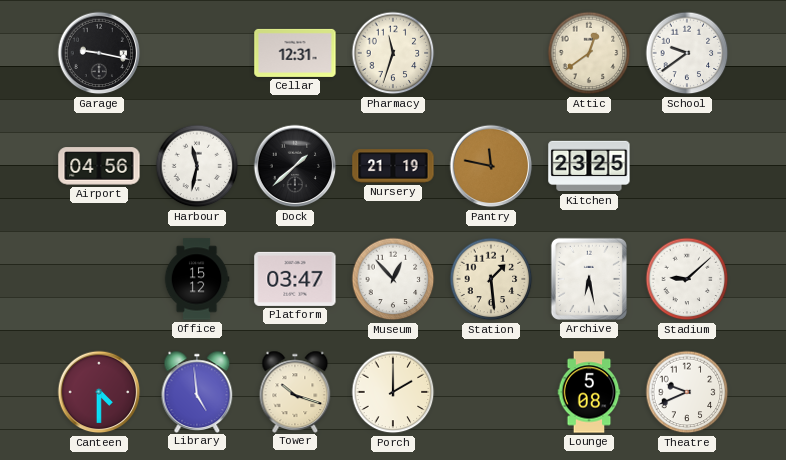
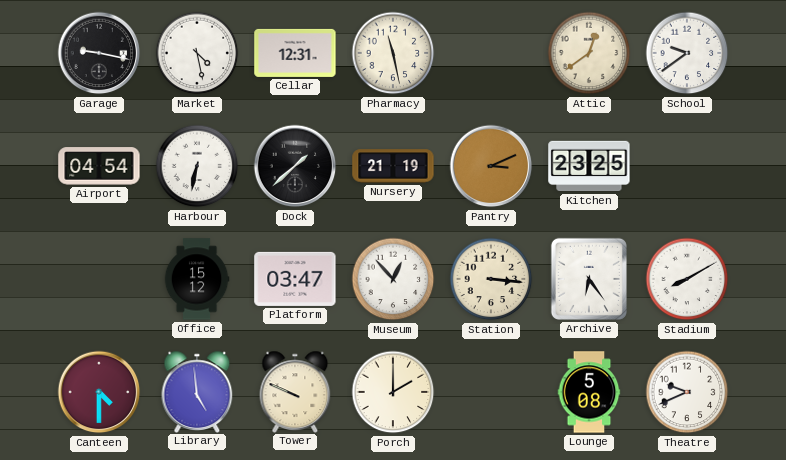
Market: none -> 4:28 (197, 53)
Pharmacy: 11:33 -> 11:28 (393, 53)
Airport: 04:56 -> 04:54 (99, 166)
Harbour: 11:32 -> 6:32 (197, 166)
Pantry: 11:47 -> 3:11 (491, 166)
Station: 1:29 -> 3:16 (491, 279)
Archive: 6:28 -> 6:24 (589, 279)
Stadium: 9:08 -> 8:10 (687, 279)
Tower: 10:18 -> 9:49 (295, 391)
